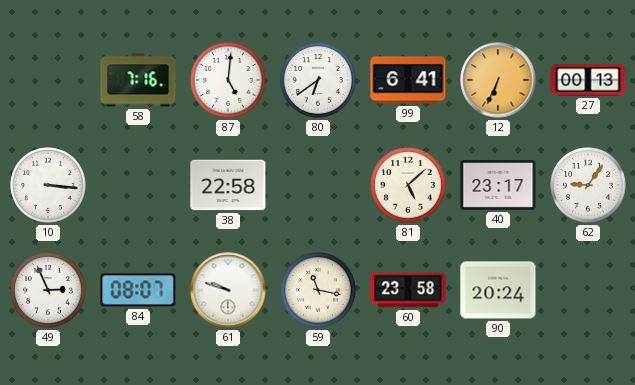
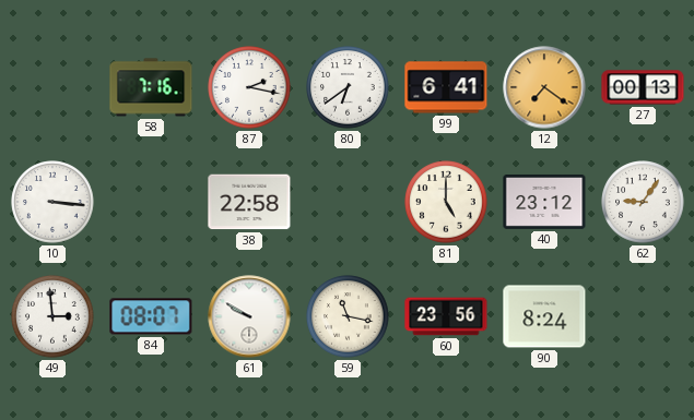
87: 5:01 -> 2:17 (249, 87)
12: 6:34 -> 7:21 (544, 87)
81: 5:08 -> 5:00 (446, 202)
40: 23:17 -> 23:12 (544, 202)
49: 2:56 -> 2:59 (52, 316)
61: 9:48 -> 9:50 (249, 316)
60: 23:58 -> 23:56 (446, 316)
90: 20:24 -> 8:24 (544, 316)
